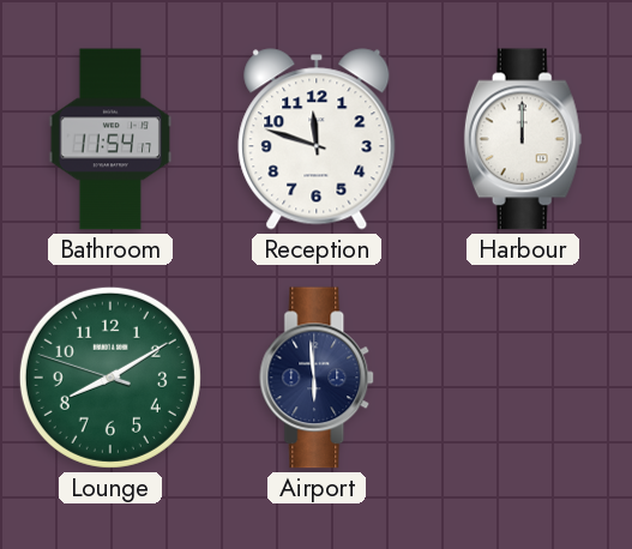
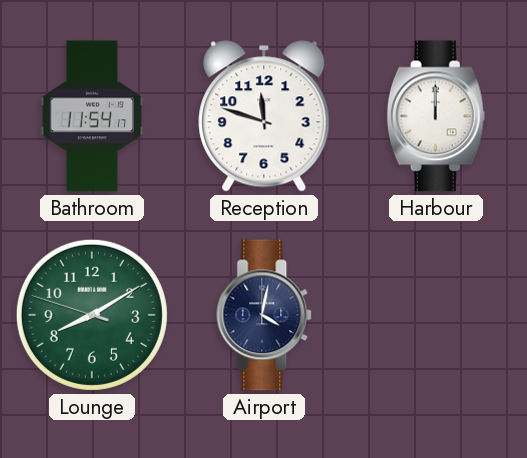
Airport: 5:59 -> 4:02 (265, 315)
